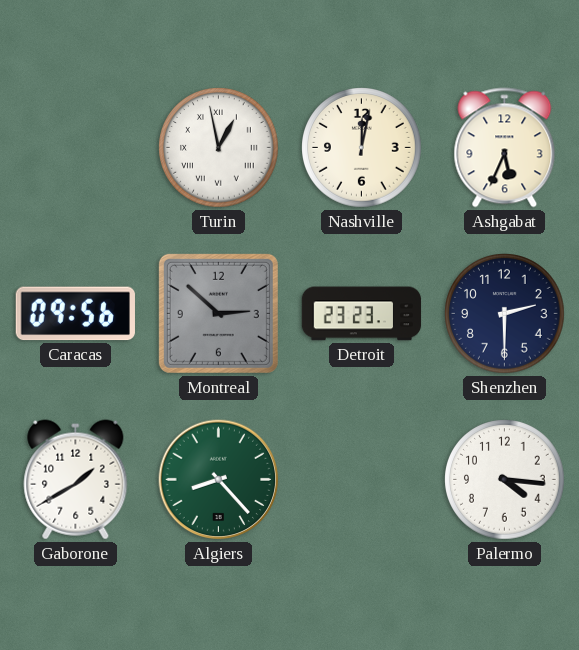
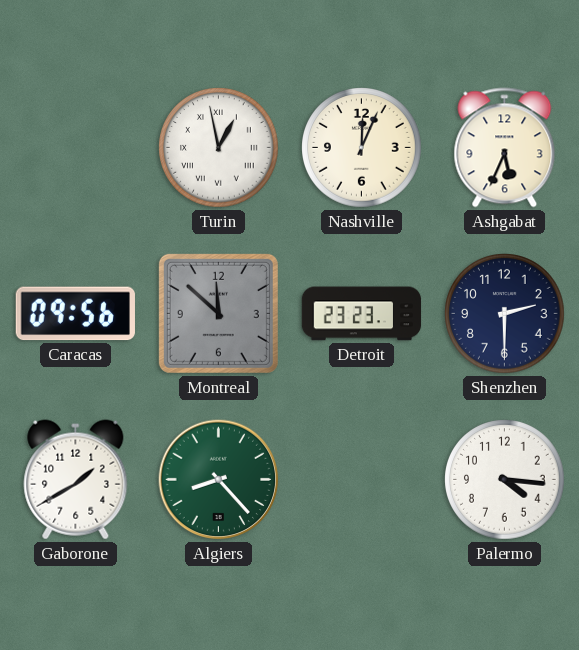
Nashville: 12:02 -> 12:04 (362, 148)
Montreal: 2:52 -> 11:52 (218, 313)
